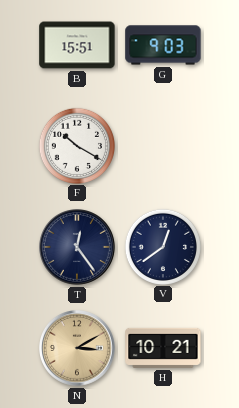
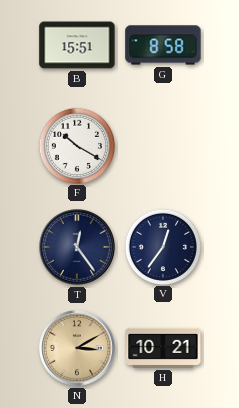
G: 9:03 -> 8:58 (163, 45)
V: 12:39 -> 12:36 (162, 246)
